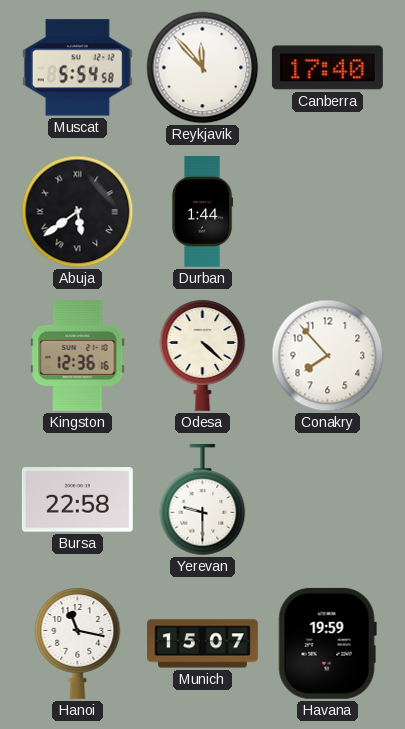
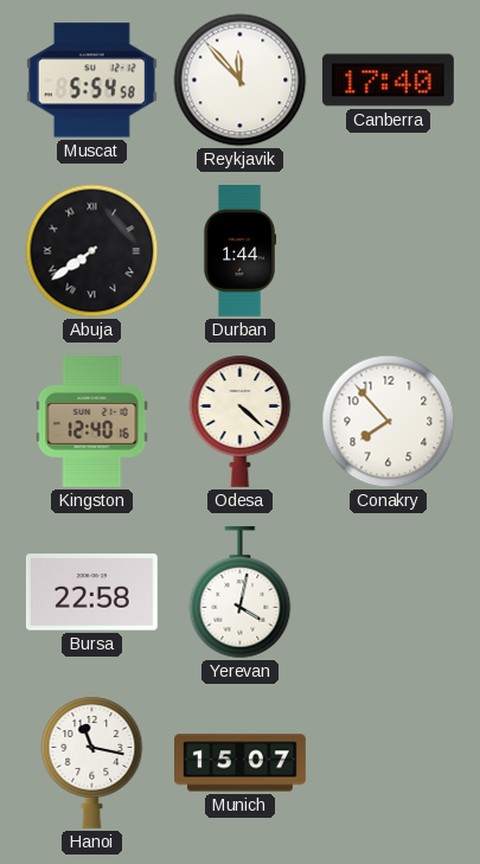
Abuja: 5:39 -> 7:39 (92, 251)
Kingston: 12:36 -> 12:40 (92, 421)
Yerevan: 9:30 -> 4:02 (241, 593)
Havana: 19:59 -> none (327, 643)
